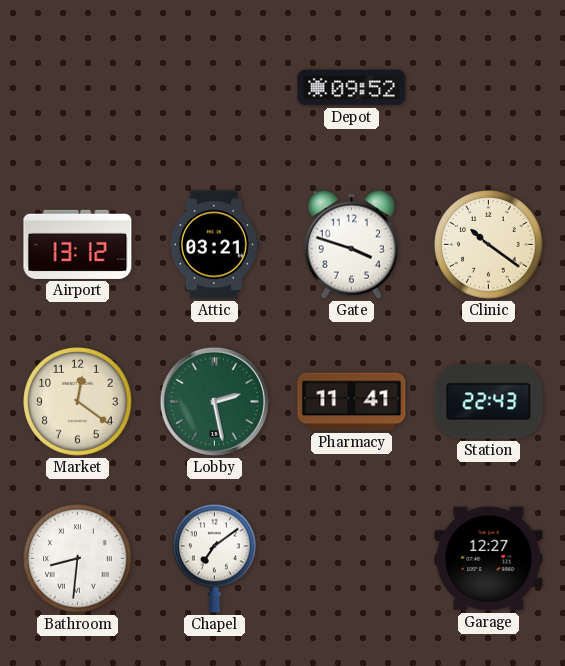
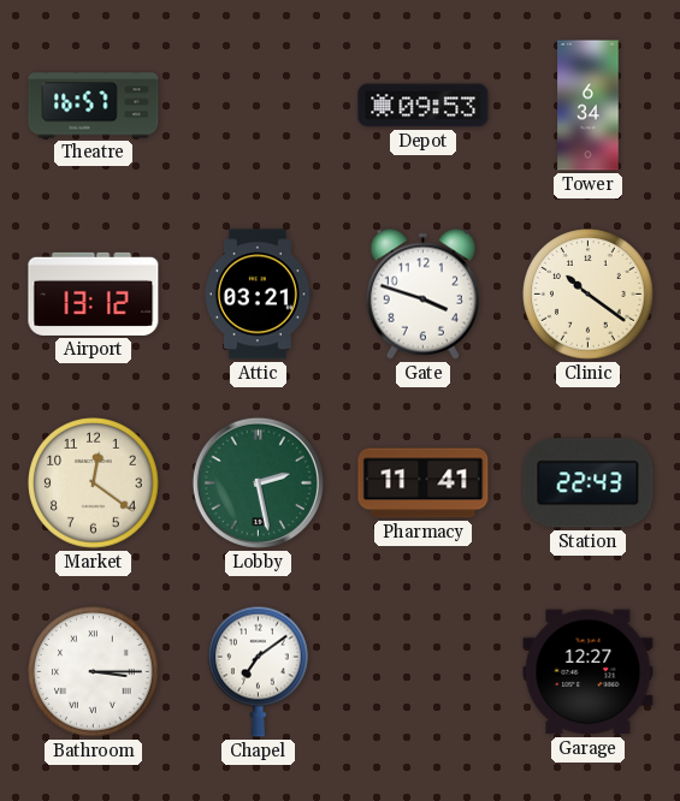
Theatre: none -> 16:57 (94, 106)
Depot: 09:52 -> 09:53 (424, 106)
Tower: none -> 6:34 (589, 106)
Bathroom: 8:31 -> 3:15 (94, 672)
